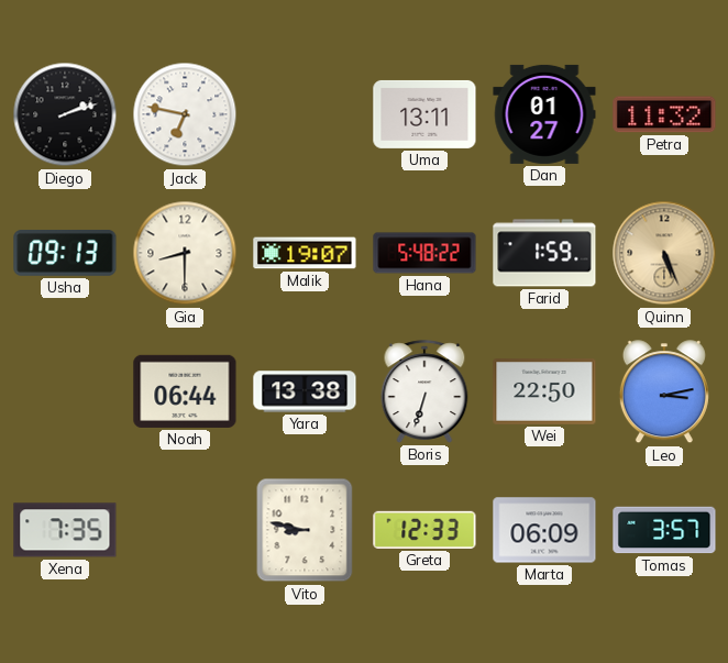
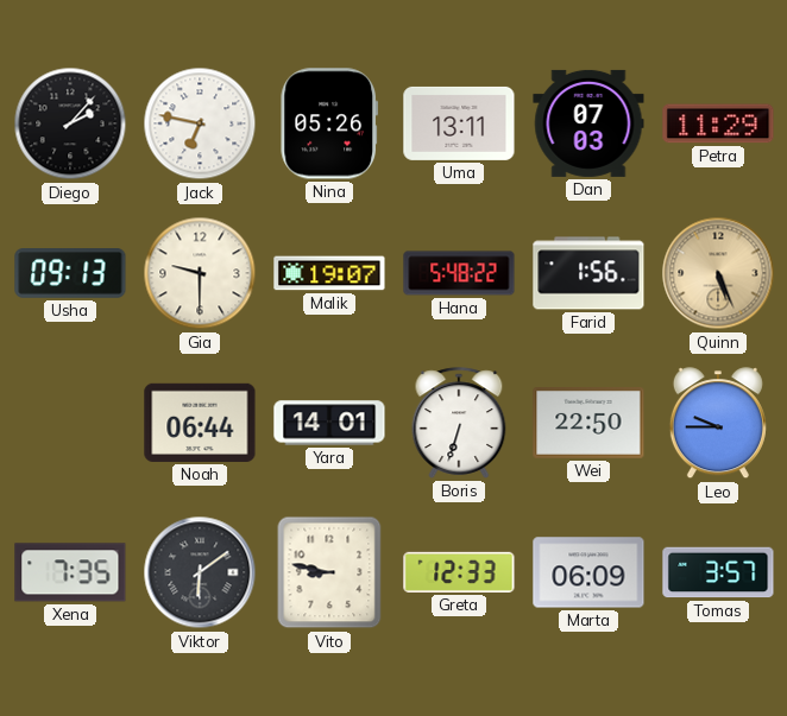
Diego: 2:12 -> 2:07 (70, 123)
Nina: none -> 05:26 (328, 123)
Dan: 01:27 -> 07:03 (588, 123)
Petra: 11:32 -> 11:29 (718, 123)
Gia: 8:30 -> 9:30 (200, 273)
Farid: 1:59 -> 1:56 (588, 273)
Yara: 13:38 -> 14:01 (329, 423)
Leo: 3:13 -> 9:45 (718, 424)
Viktor: none -> 6:09 (200, 572)
